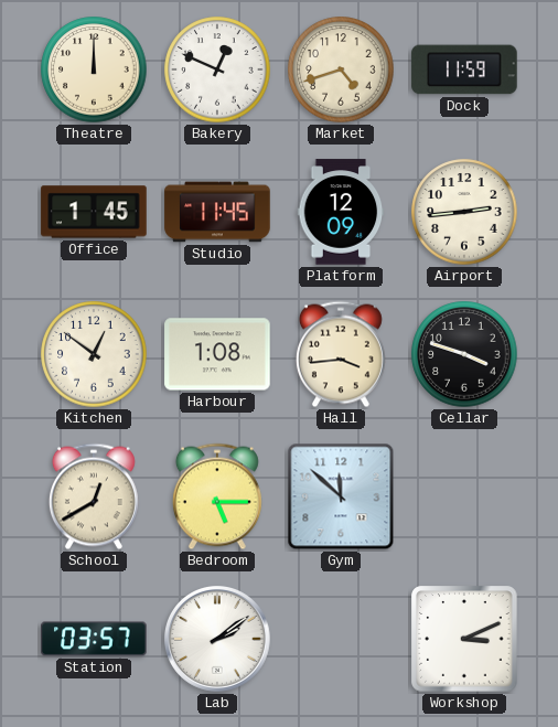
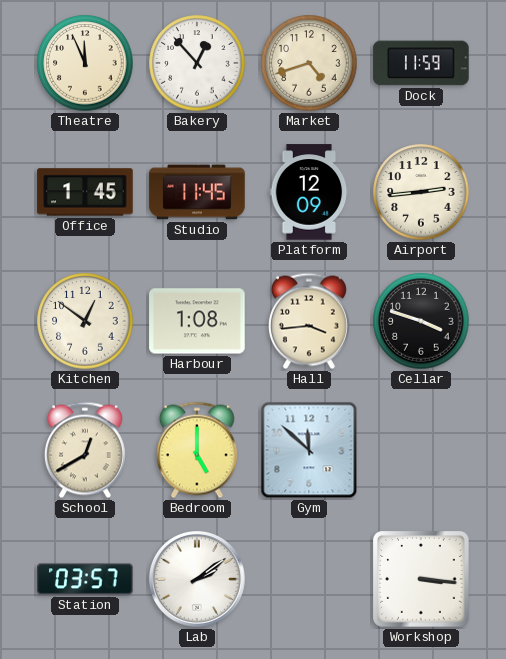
Theatre: 12:00 -> 11:56 (85, 63)
Bakery: 12:49 -> 12:53 (197, 63)
Bedroom: 5:15 -> 5:00 (197, 450)
Workshop: 3:11 -> 3:16 (421, 579)
